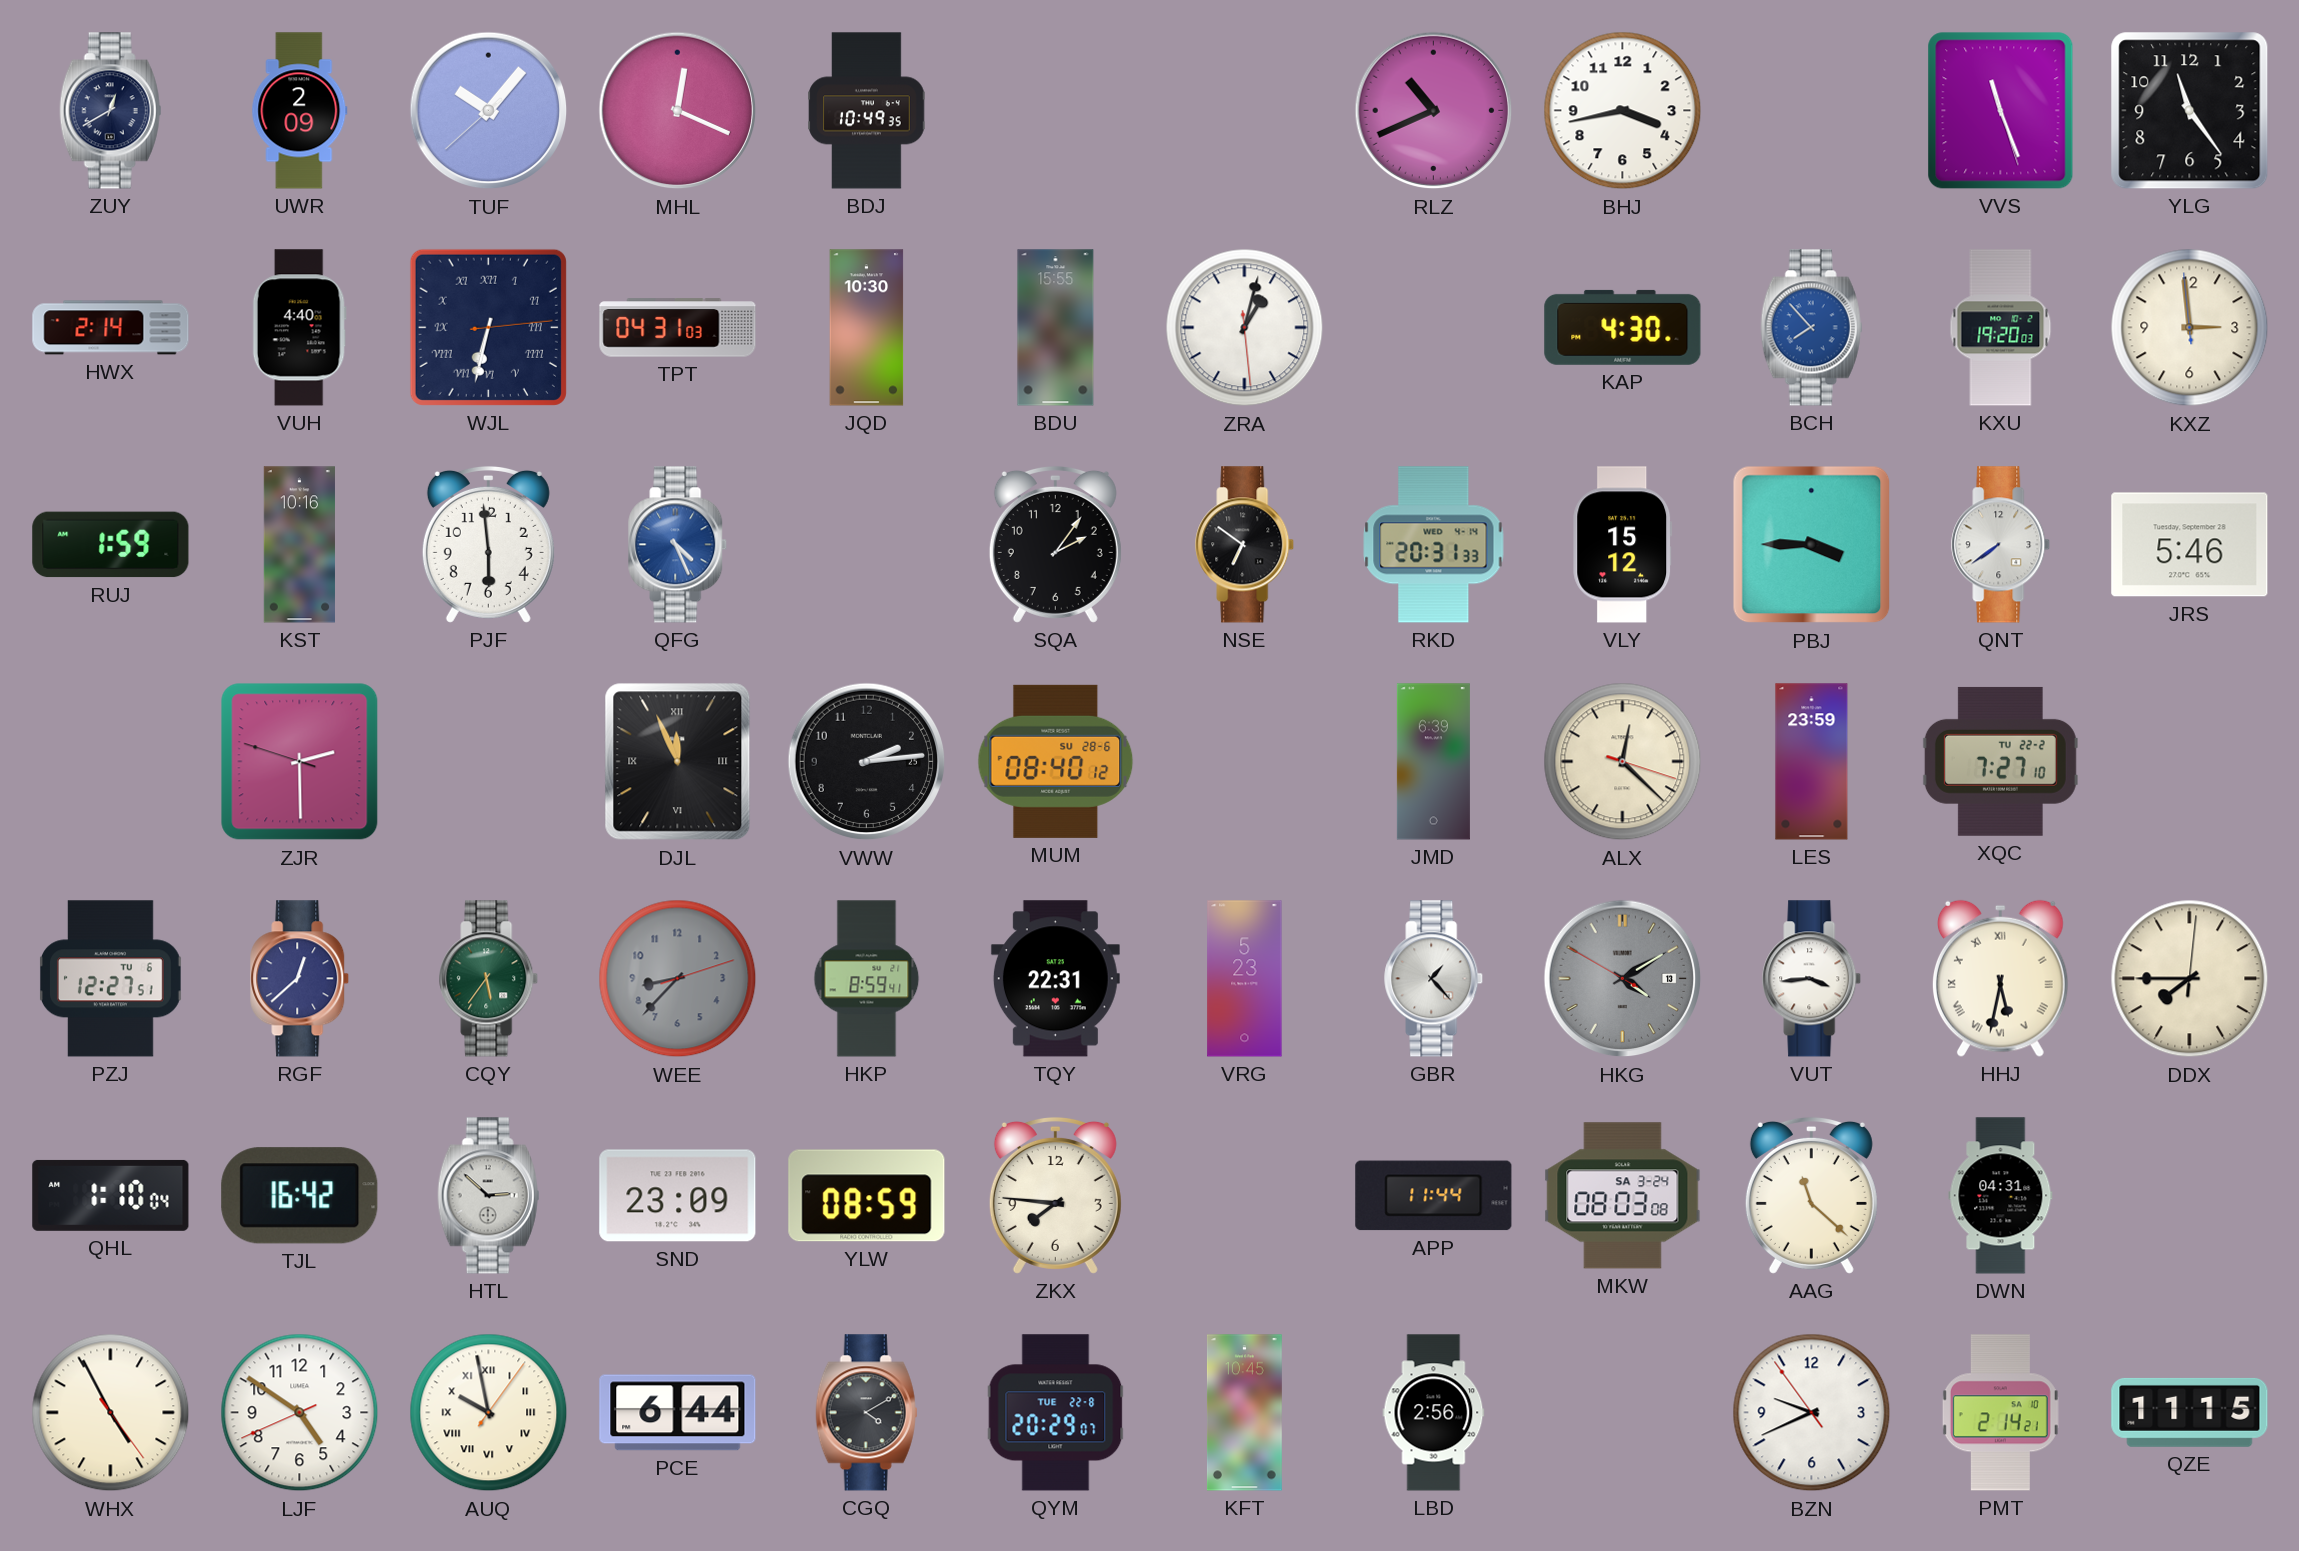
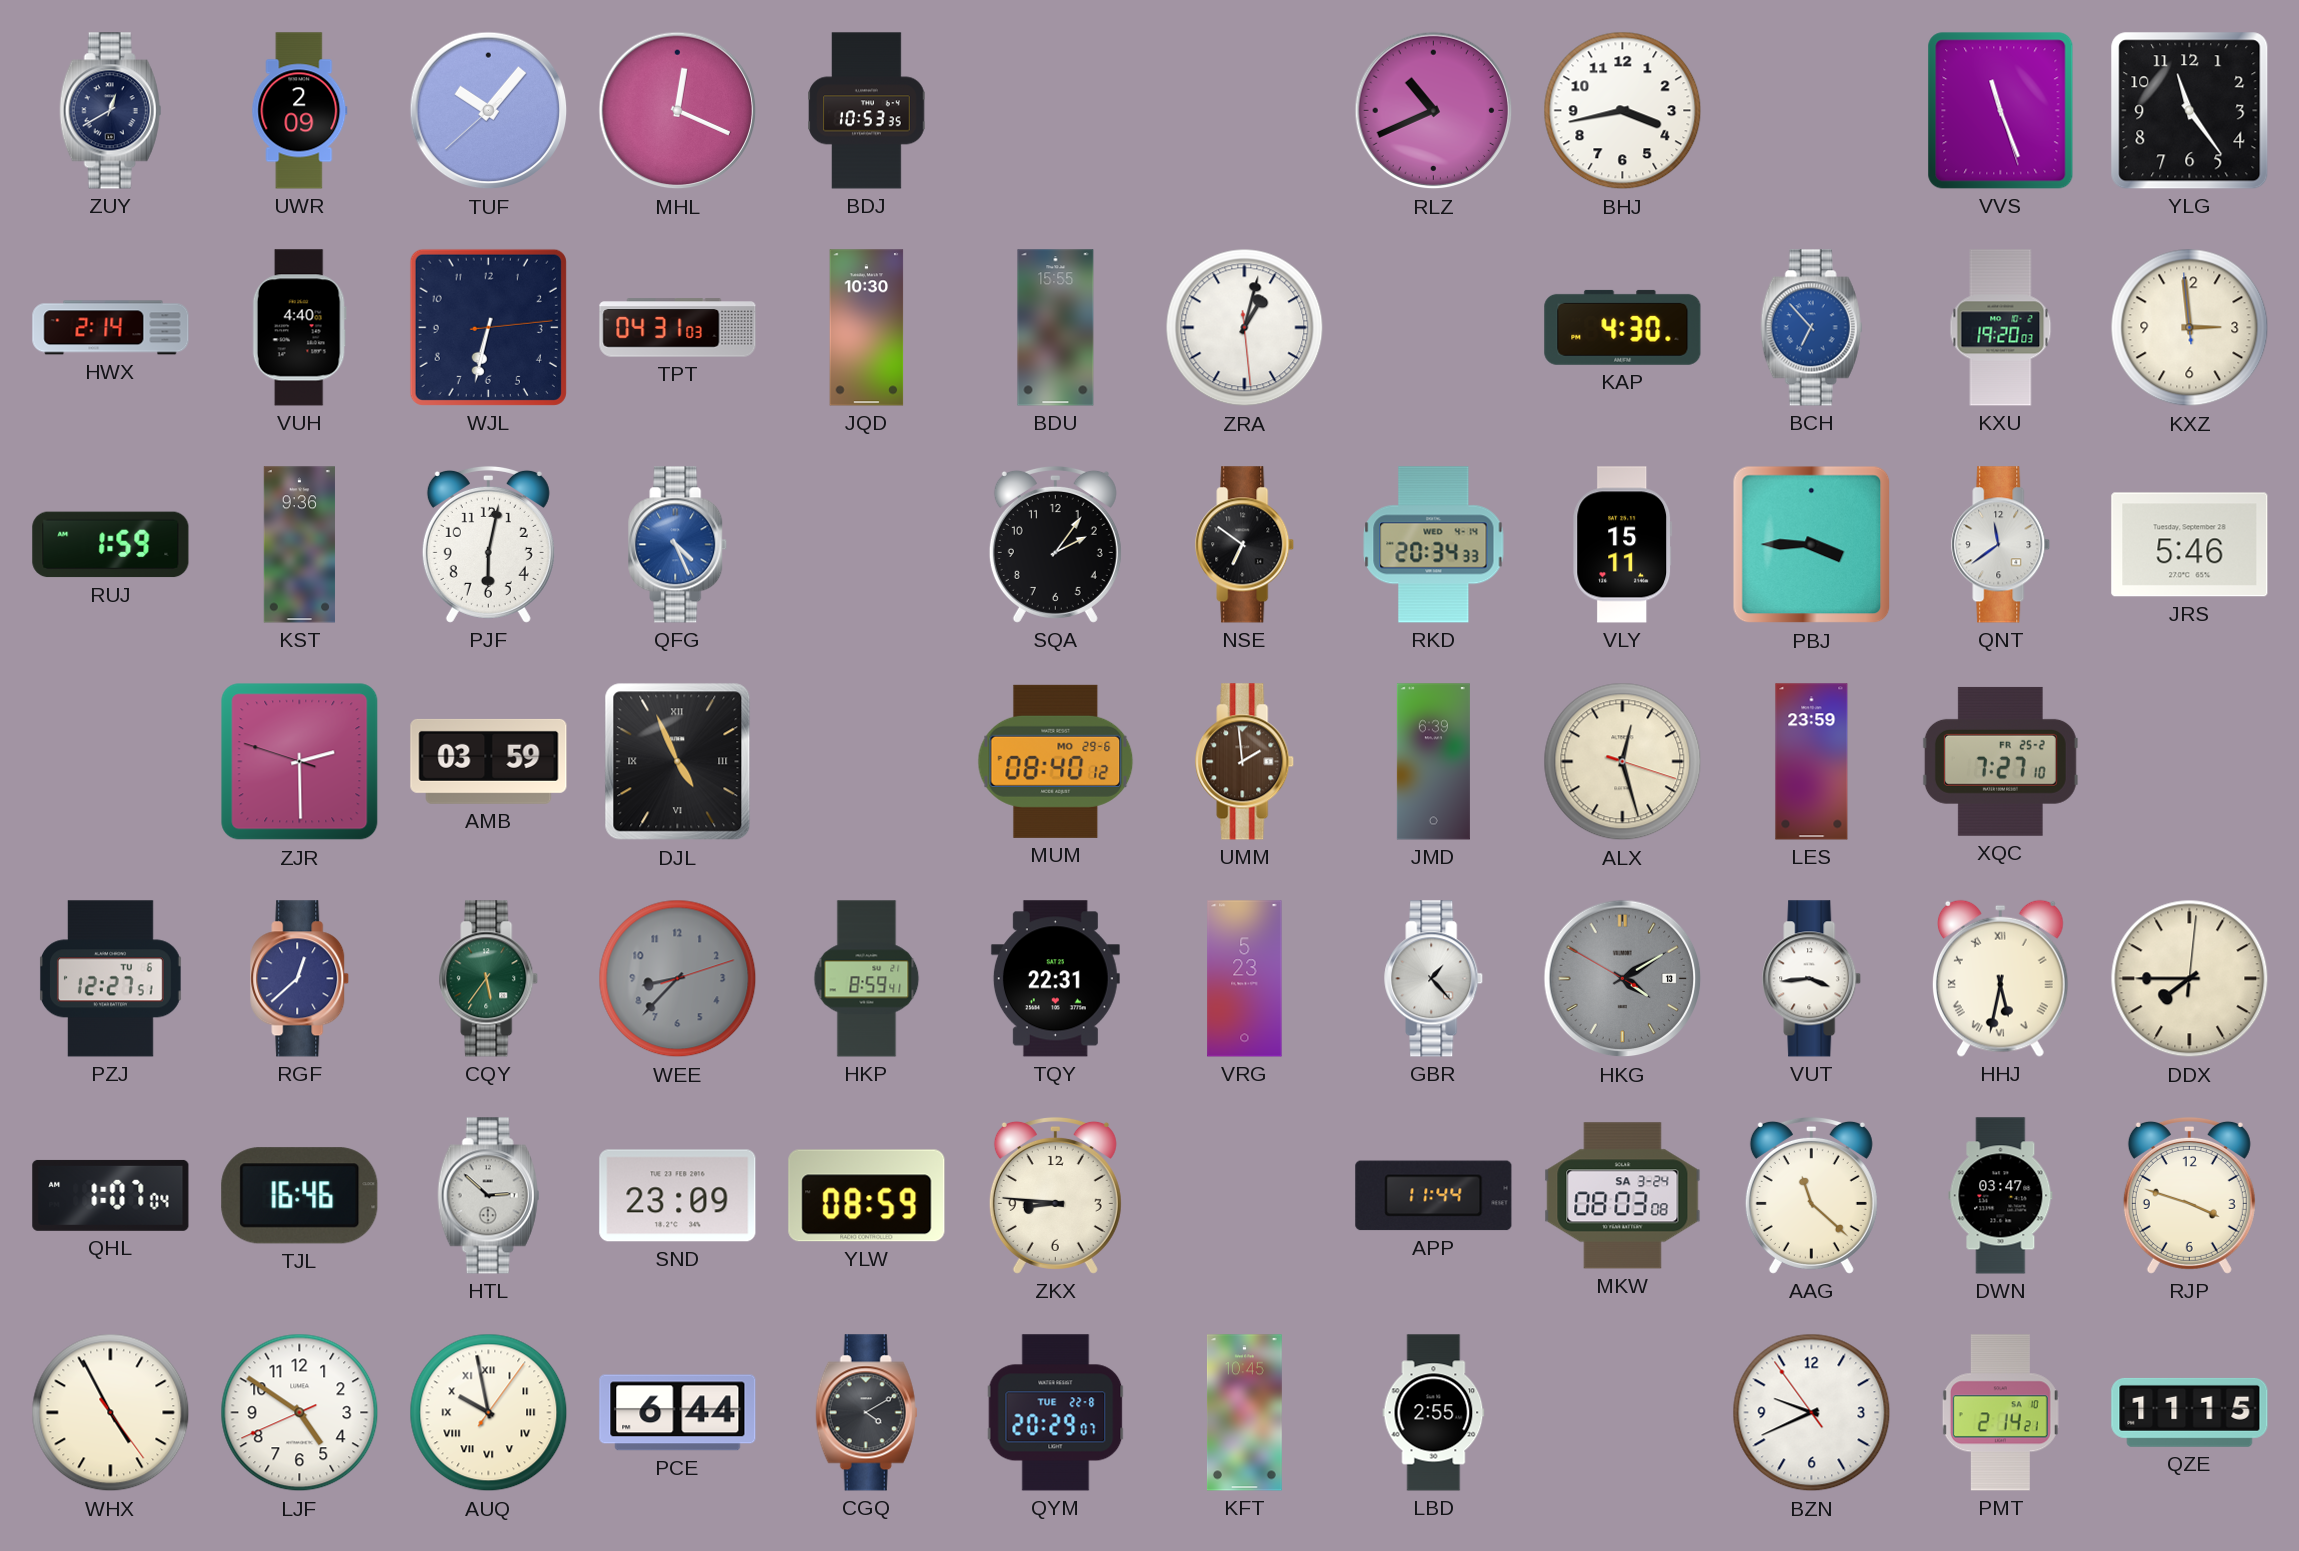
BDJ: 10:49 -> 10:53 (867, 111)
WJL numerals: Roman -> Arabic (488, 327)
BCH: 7:53 -> 6:53 (1812, 328)
KST: 10:16 -> 9:36 (299, 545)
PJF: 5:59 -> 6:02 (488, 544)
RKD: 20:31 -> 20:34 (1434, 545)
VLY: 15:12 -> 15:11 (1623, 545)
QNT: 7:39 -> 11:39 (2001, 545)
AMB: none -> 03:59 (489, 761)
DJL: 11:56 -> 4:56 (678, 762)
VWW: 2:14 -> none (867, 762)
MUM date: SU 28-6 -> MO 29-6 (1056, 761)
UMM: none -> 1:59 (1245, 762)
ALX: 12:22 -> 12:27 (1623, 762)
XQC date: TU 22-2 -> FR 25-2 (2000, 761)
QHL: 1:10 -> 1:07 (111, 1195)
TJL: 16:42 -> 16:46 (300, 1196)
ZKX: 7:46 -> 8:46 (1055, 1195)
DWN: 04:31 -> 03:47 (2001, 1196)
RJP: none -> 3:48 (2189, 1195)
LBD: 2:56 -> 2:55 (1434, 1413)
